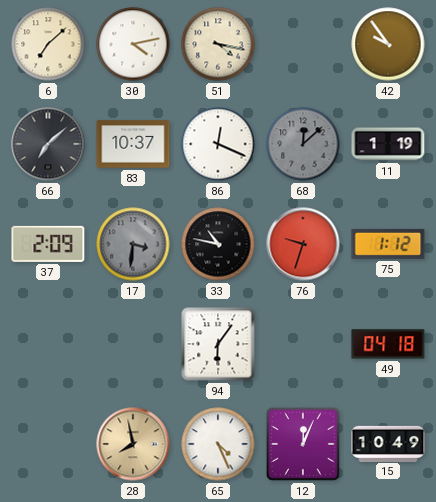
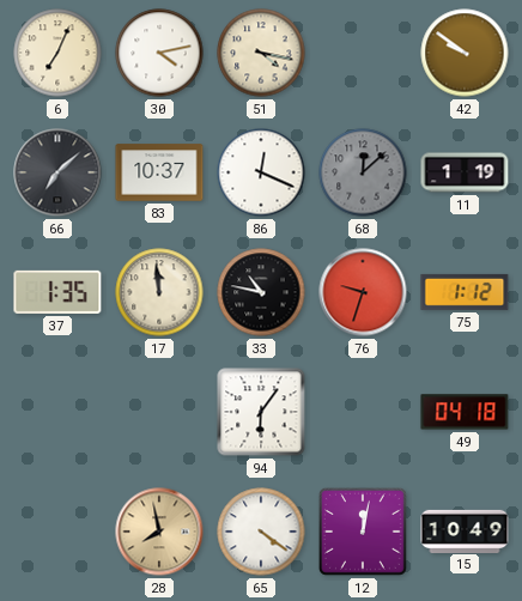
6: 7:08 -> 7:04 (57, 53)
42: 9:54 -> 9:51 (465, 53)
37: 2:09 -> 1:35 (57, 292)
17: 3:31 -> 11:59 (159, 292)
17 dial: grey -> cream (159, 292)
65: 4:26 -> 4:21 (261, 532)
12: 12:04 -> 12:02 (363, 532)
